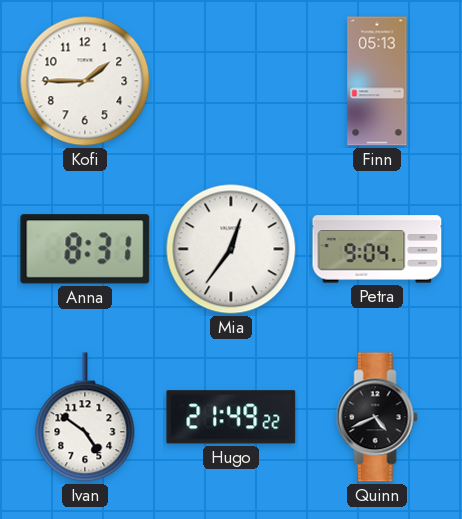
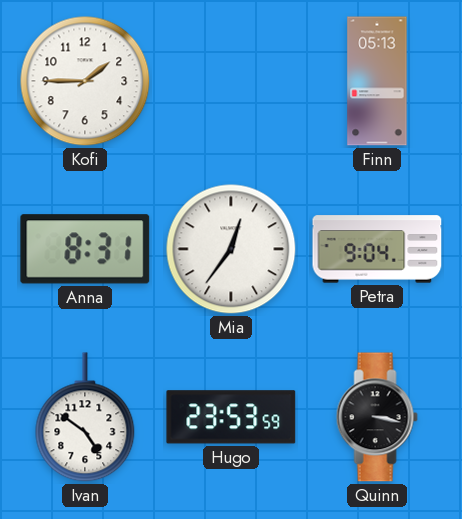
Hugo: 21:49 -> 23:53 (231, 417)
Quinn: 4:41 -> 3:17 (377, 417)
